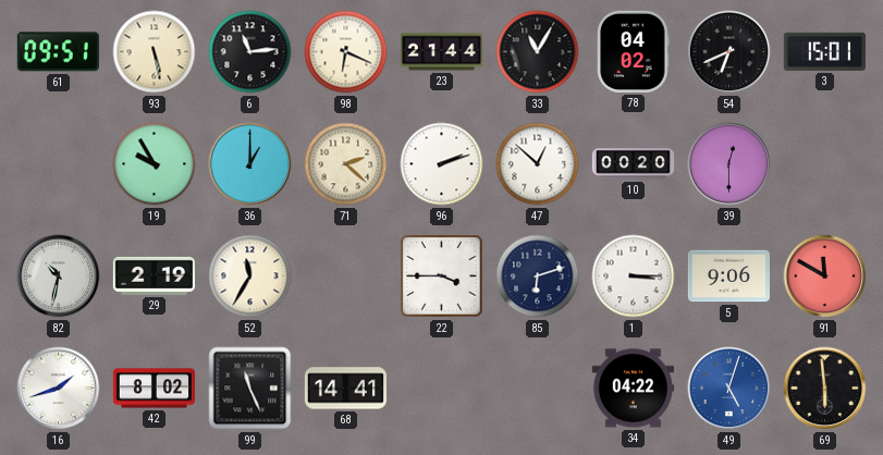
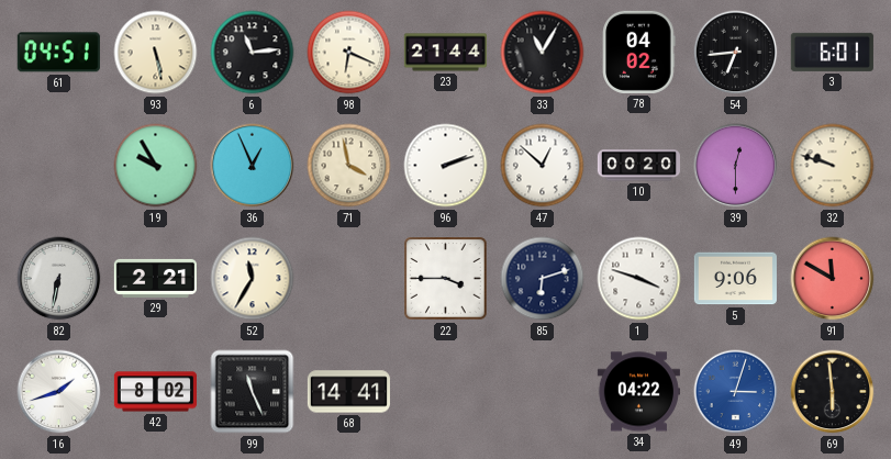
61: 09:51 -> 04:51 (58, 53)
54: 6:41 -> 6:44 (736, 53)
3: 15:01 -> 6:01 (832, 52)
36: 1:00 -> 12:56 (253, 166)
71: 2:22 -> 3:58 (349, 166)
32: none -> 9:48 (833, 166)
82: 10:32 -> 6:32 (59, 279)
29: 2:19 -> 2:21 (155, 278)
1: 3:15 -> 3:48 (639, 279)
49: 5:03 -> 3:03 (736, 392)
